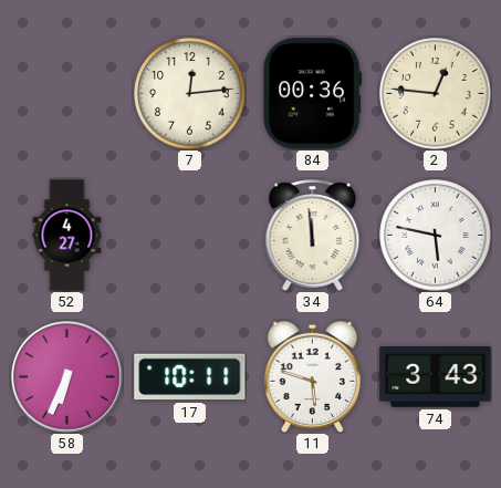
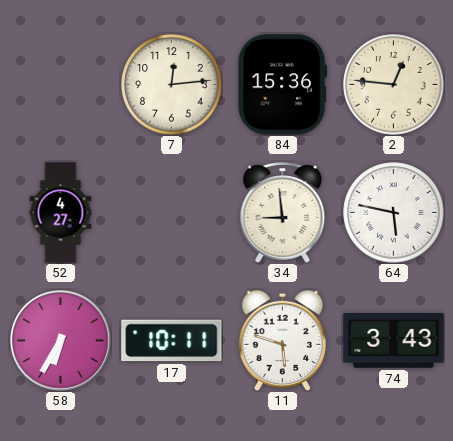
84: 00:36 -> 15:36 (283, 85)
34: 11:59 -> 8:59 (283, 213)
58: 6:34 -> 6:35 (61, 341)
